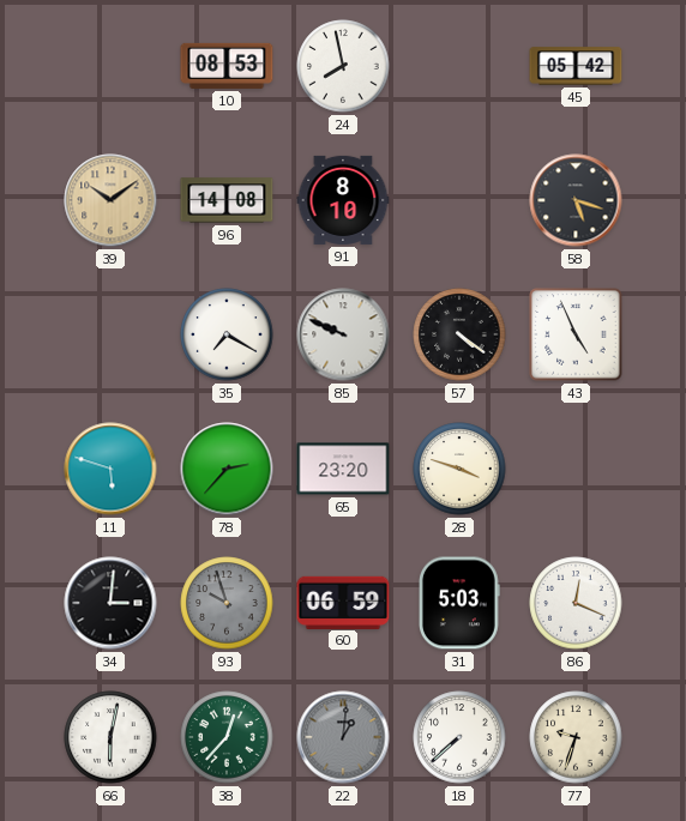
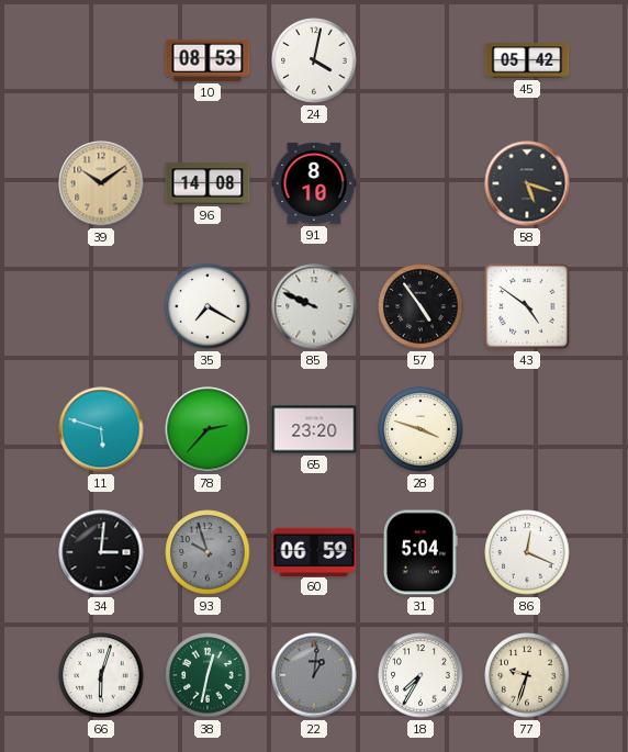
24: 7:58 -> 4:02 (314, 60)
57: 4:21 -> 4:54 (420, 306)
43: 4:56 -> 4:51 (527, 306)
31: 5:03 -> 5:04 (420, 552)
66: 6:02 -> 6:03 (101, 675)
38: 12:37 -> 12:32 (208, 675)
18: 7:38 -> 7:35 (420, 675)
